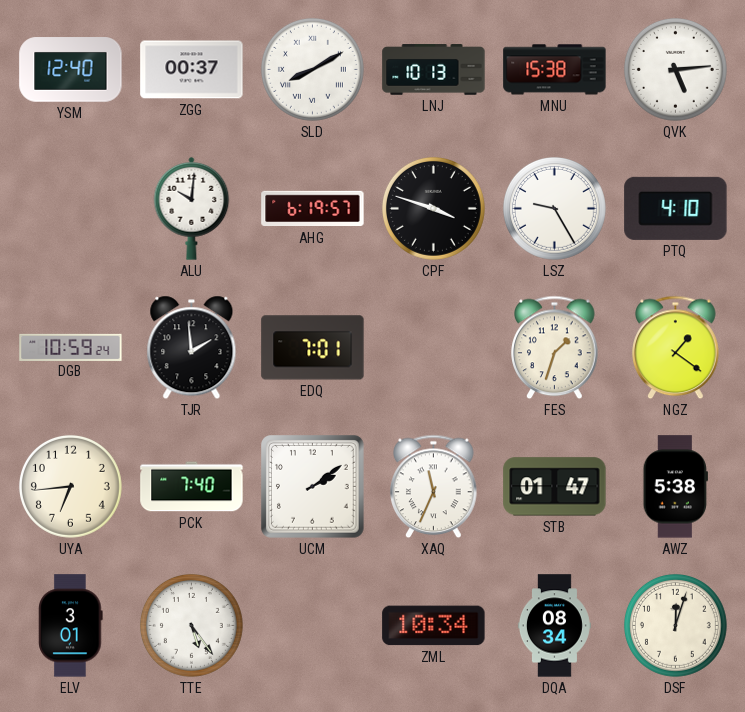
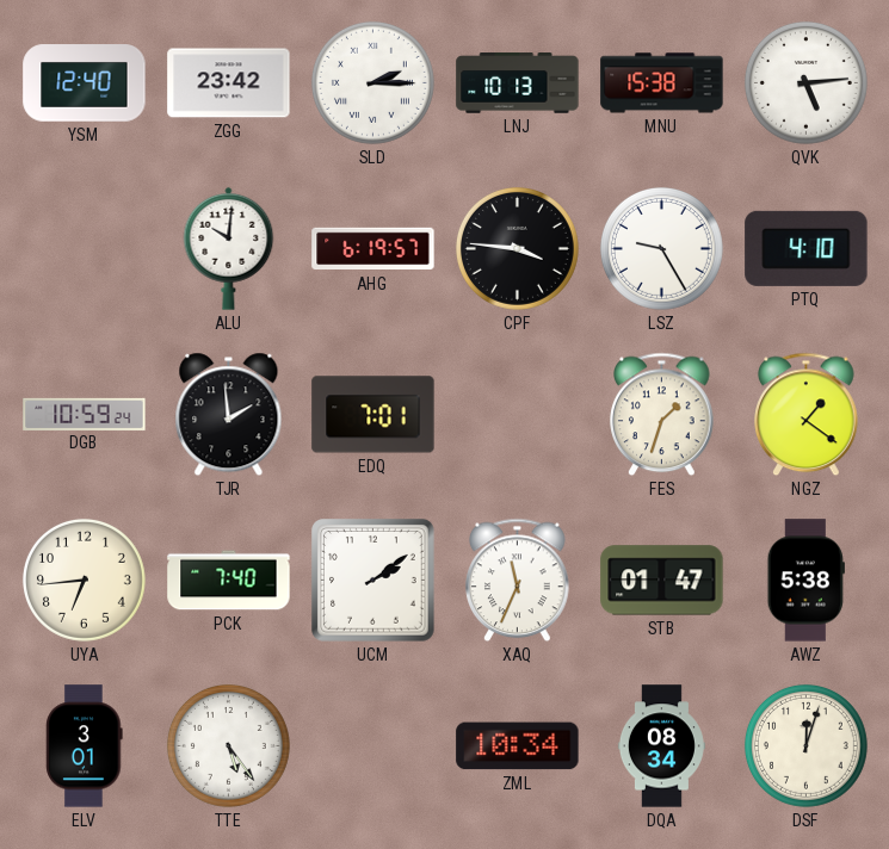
ZGG: 00:37 -> 23:42 (229, 83)
SLD: 8:10 -> 2:15 (372, 82)
CPF: 3:48 -> 3:46 (517, 248)
